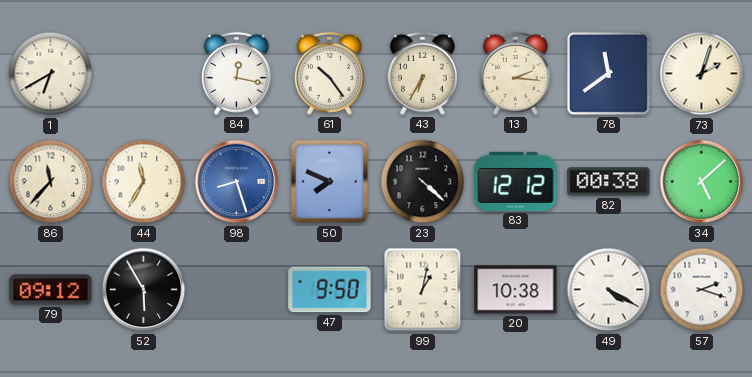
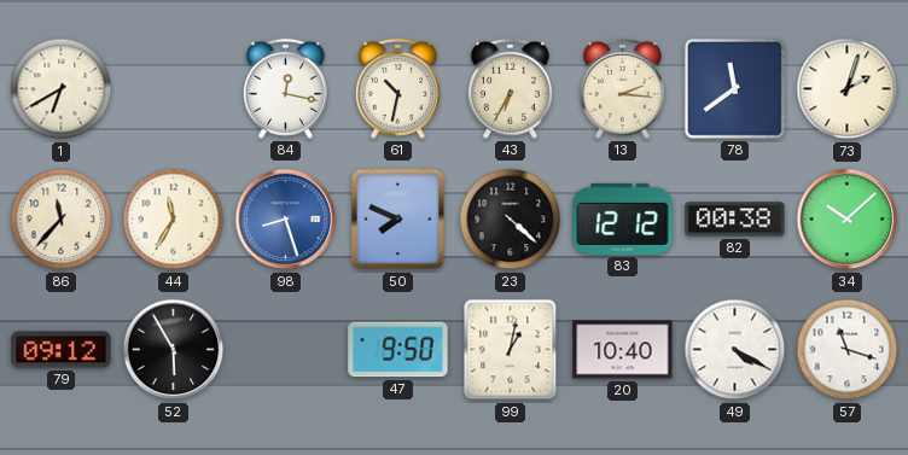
61: 10:24 -> 10:32 (397, 88)
34: 5:08 -> 10:08 (848, 220)
20: 10:38 -> 10:40 (623, 350)
57: 2:18 -> 11:18 (848, 350)
